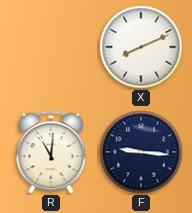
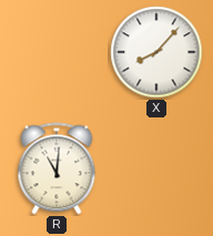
X: 8:11 -> 8:07 (156, 52)
F: 9:16 -> none (141, 152)
